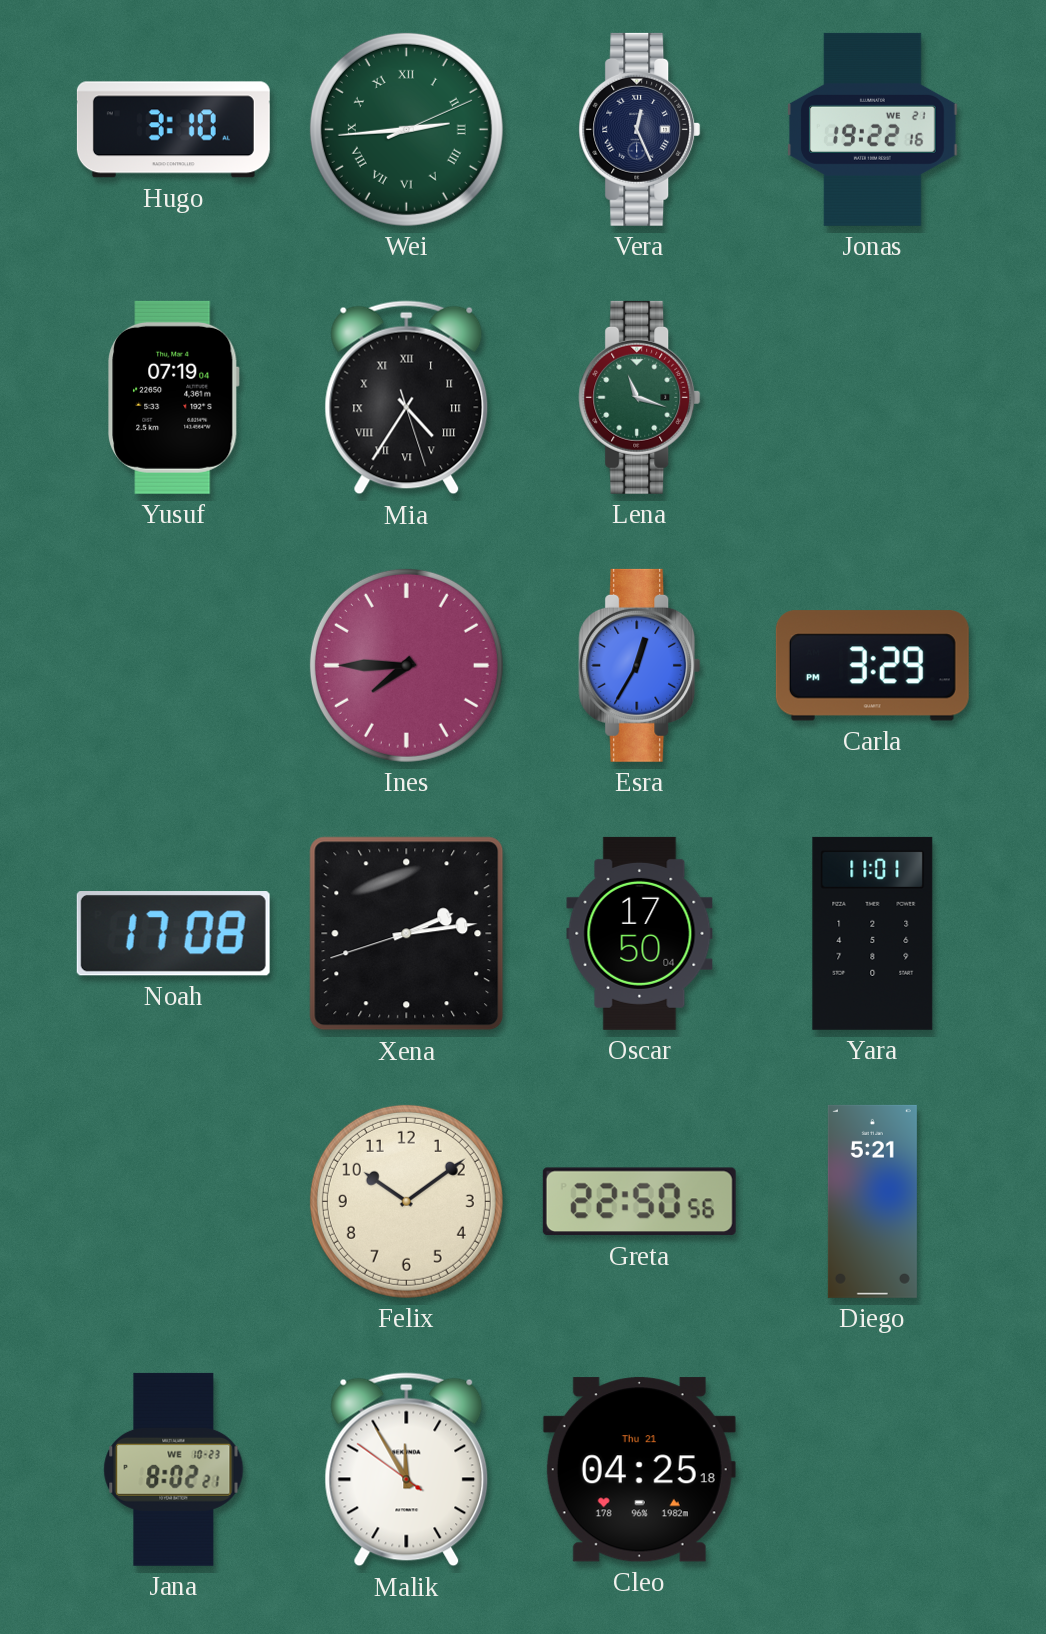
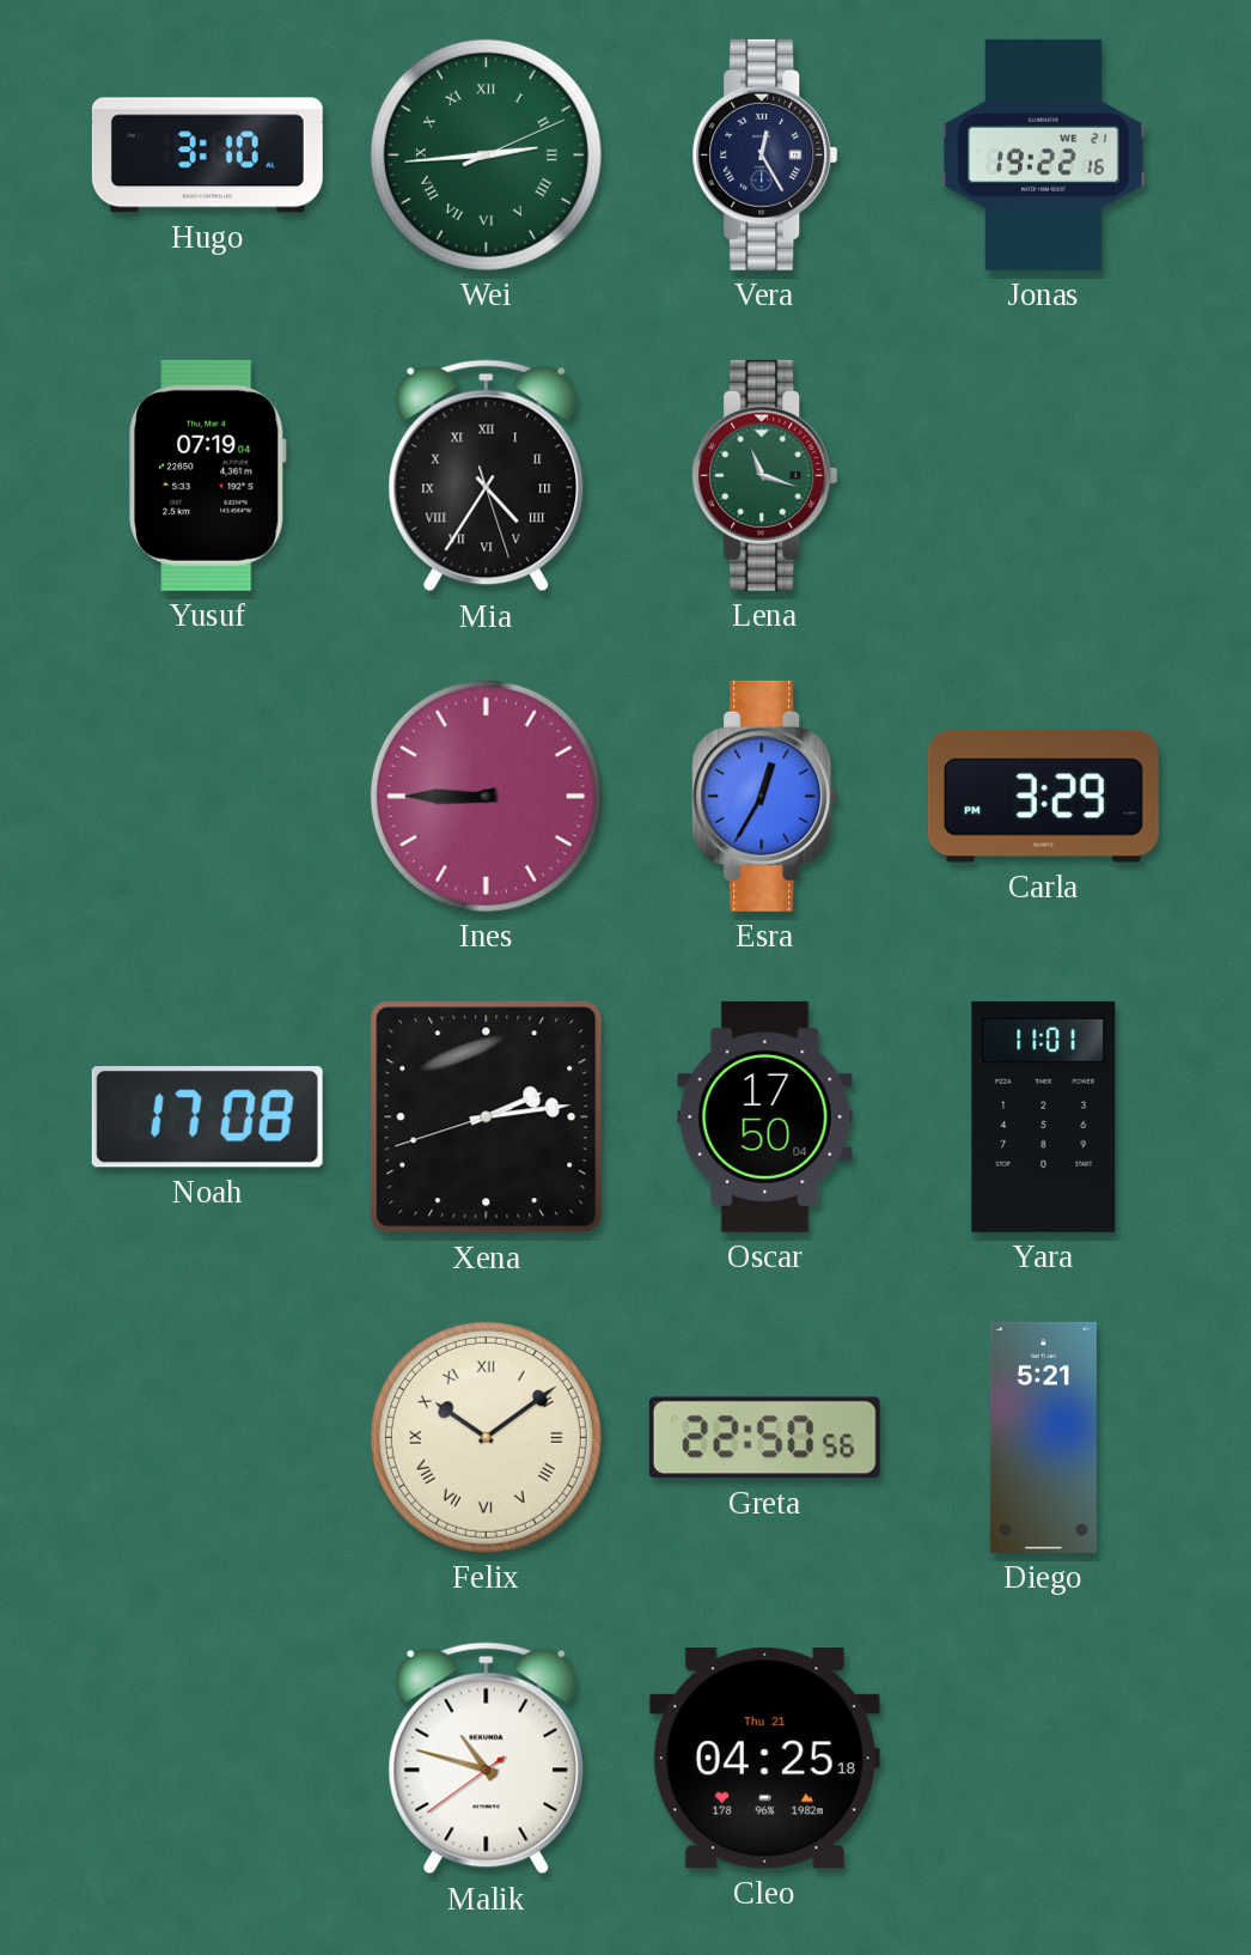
Vera: 12:26 -> 12:25 (765, 154)
Ines: 7:45 -> 8:45 (486, 796)
Felix numerals: Arabic -> Roman (486, 1437)
Jana: 8:02 -> none (174, 1469)
Malik: 11:54 -> 10:47 (487, 1759)
